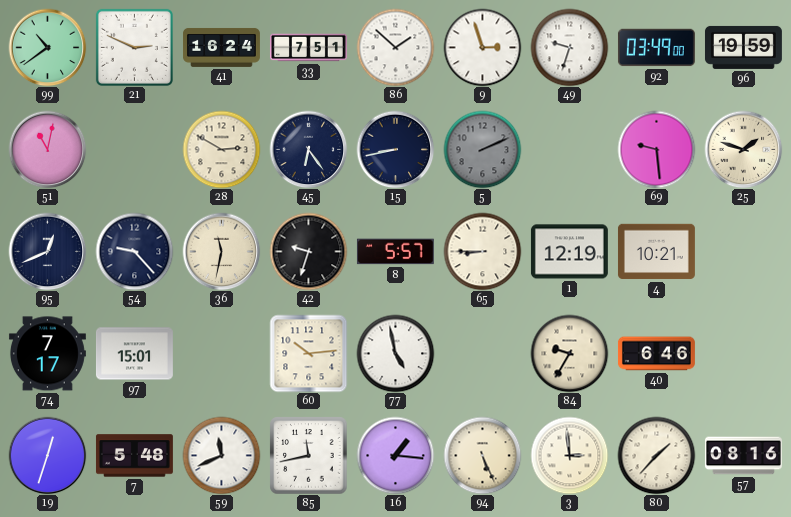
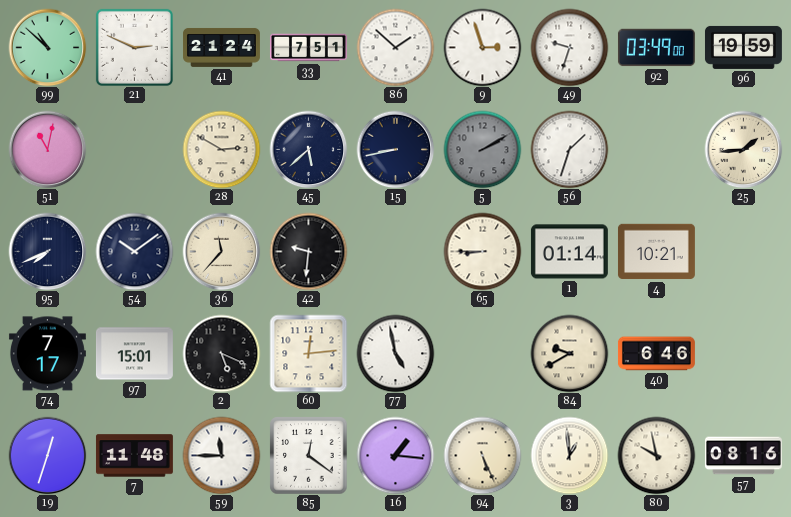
99: 10:39 -> 10:52 (47, 47)
41: 16:24 -> 21:24 (222, 47)
45: 6:24 -> 5:38 (308, 149)
5: 2:11 -> 2:10 (482, 149)
56: none -> 1:33 (569, 149)
69: 9:29 -> none (656, 149)
25: 1:48 -> 1:44 (743, 149)
95: 12:41 -> 7:41 (47, 251)
54: 9:23 -> 10:09 (134, 251)
36: 11:32 -> 11:37 (221, 251)
42: 9:33 -> 9:31 (308, 251)
8: 5:57 -> none (395, 252)
1: 12:19 -> 01:14 (569, 252)
2: none -> 5:19 (221, 353)
60: 10:14 -> 12:14 (308, 353)
84: 9:35 -> 9:40 (569, 353)
7: 5:48 -> 11:48 (134, 456)
59: 11:41 -> 11:45 (221, 455)
85: 11:43 -> 12:21 (308, 455)
3: 2:59 -> 12:59 (569, 455)
80: 1:37 -> 9:58 (656, 455)
